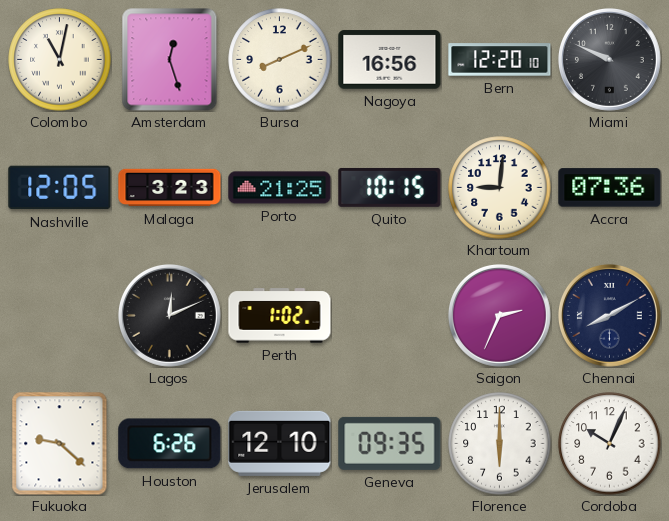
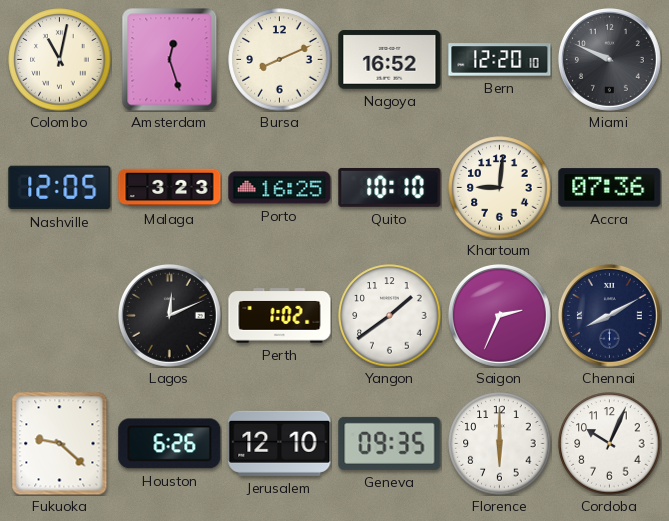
Nagoya: 16:56 -> 16:52 (390, 60)
Porto: 21:25 -> 16:25 (280, 188)
Quito: 10:15 -> 10:10 (390, 187)
Yangon: none -> 1:39 (390, 316)
